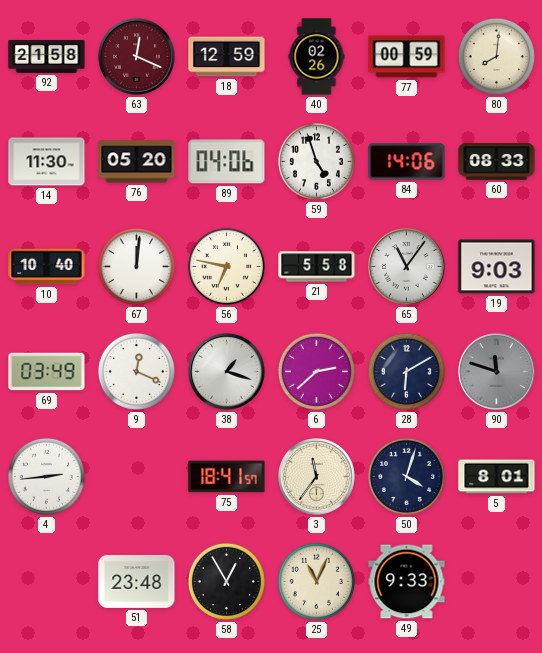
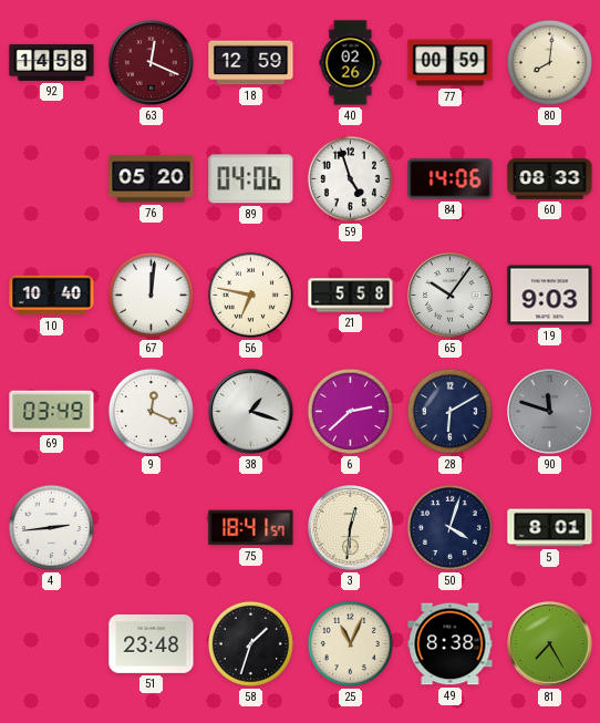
92: 21:58 -> 14:58 (52, 62)
14: 11:30 -> none (47, 162)
65: 11:06 -> 10:06 (451, 296)
3: 11:36 -> 12:31 (351, 528)
58: 12:55 -> 1:33 (250, 643)
49: 9:33 -> 8:38 (451, 644)
81: none -> 7:25 (550, 644)
